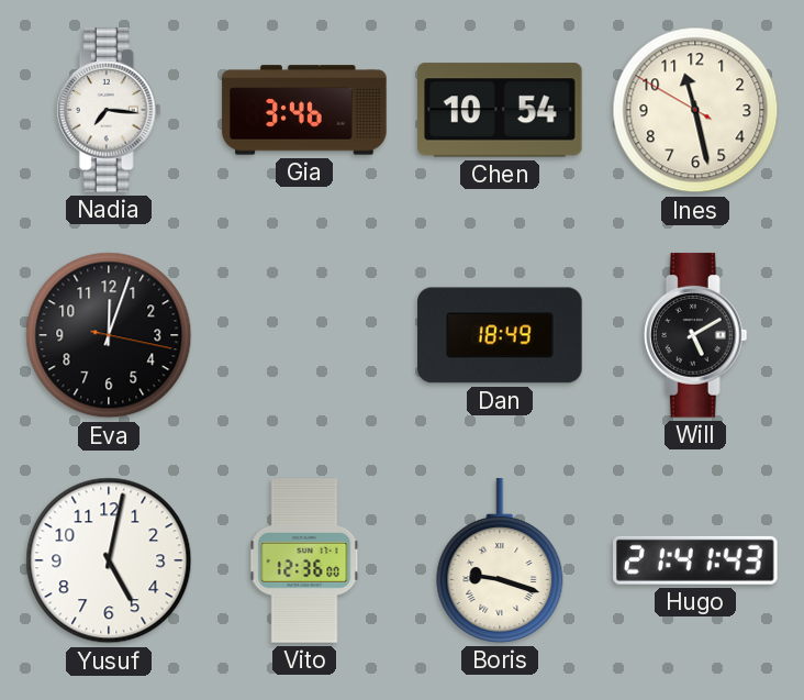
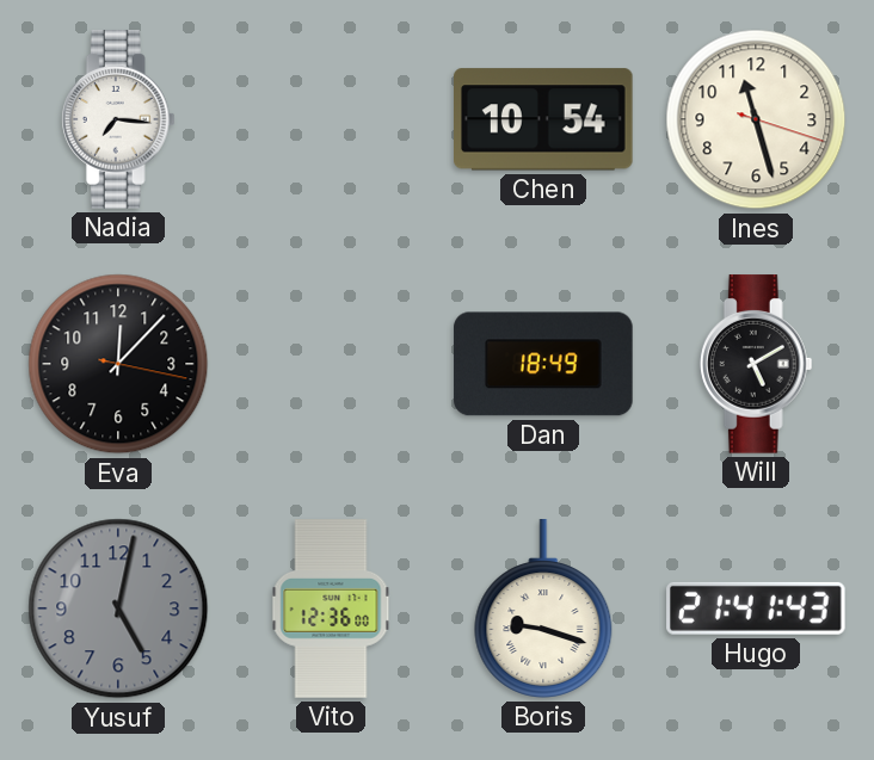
Gia: 3:46 -> none (304, 110)
Ines: 11:27:50 -> 11:27:18 (756, 119)
Eva: 12:03 -> 12:07 (118, 364)
Yusuf dial: white -> grey (118, 608)
